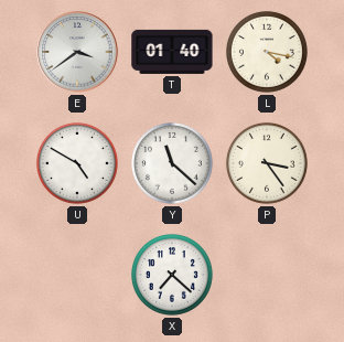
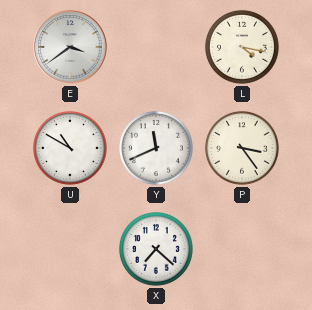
T: 01:40 -> none (172, 52)
U: 4:50 -> 10:50 (70, 148)
Y: 11:22 -> 11:41 (156, 148)
